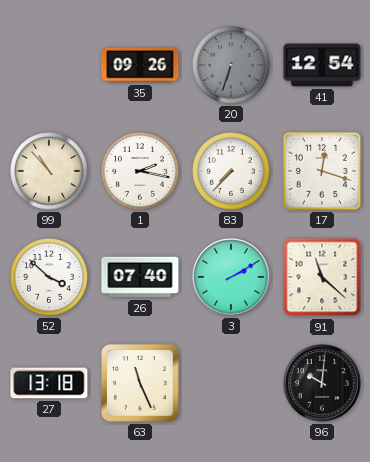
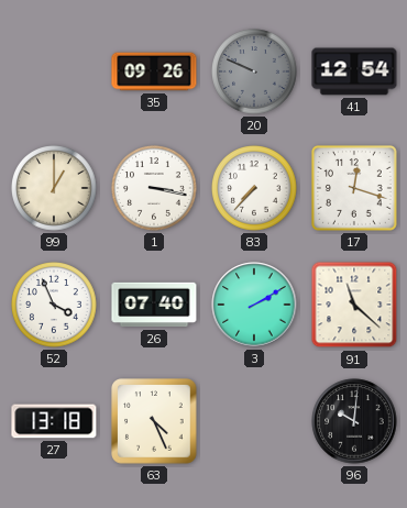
20: 6:33 -> 9:49 (255, 73)
99: 10:53 -> 1:00 (55, 189)
1: 2:17 -> 3:17 (155, 189)
52: 3:52 -> 3:56 (55, 306)
63: 11:26 -> 4:26 (154, 421)
